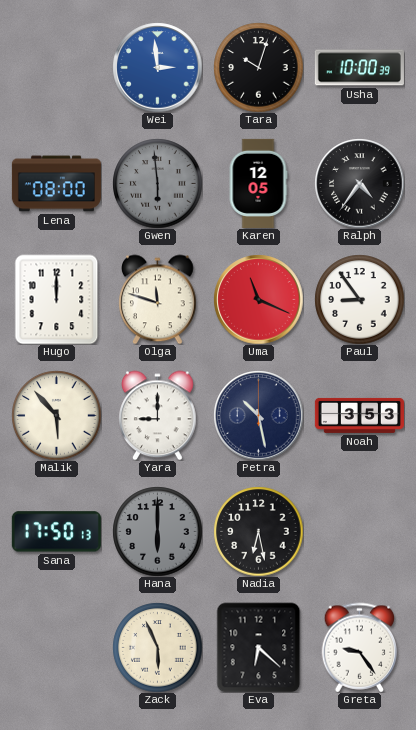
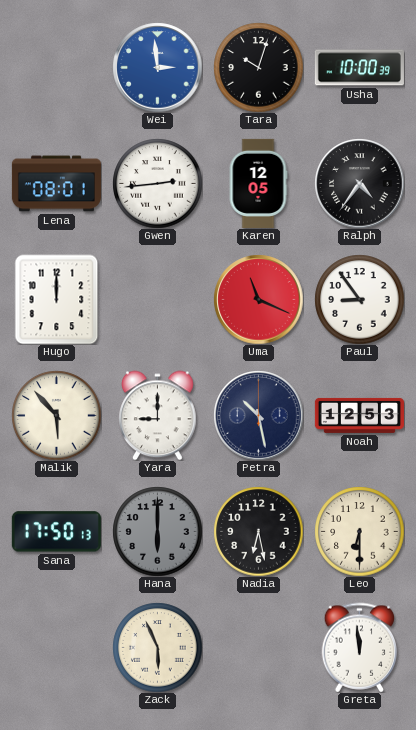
Lena: 08:00 -> 08:01 (56, 184)
Gwen: 5:59 -> 2:44 (157, 183)
Gwen dial: grey -> white (157, 183)
Olga: 11:48 -> none (158, 299)
Noah: 3:53 -> 12:53 (359, 415)
Leo: none -> 6:30 (359, 531)
Eva: 6:22 -> none (259, 647)
Greta: 9:24 -> 11:59 (360, 647)
